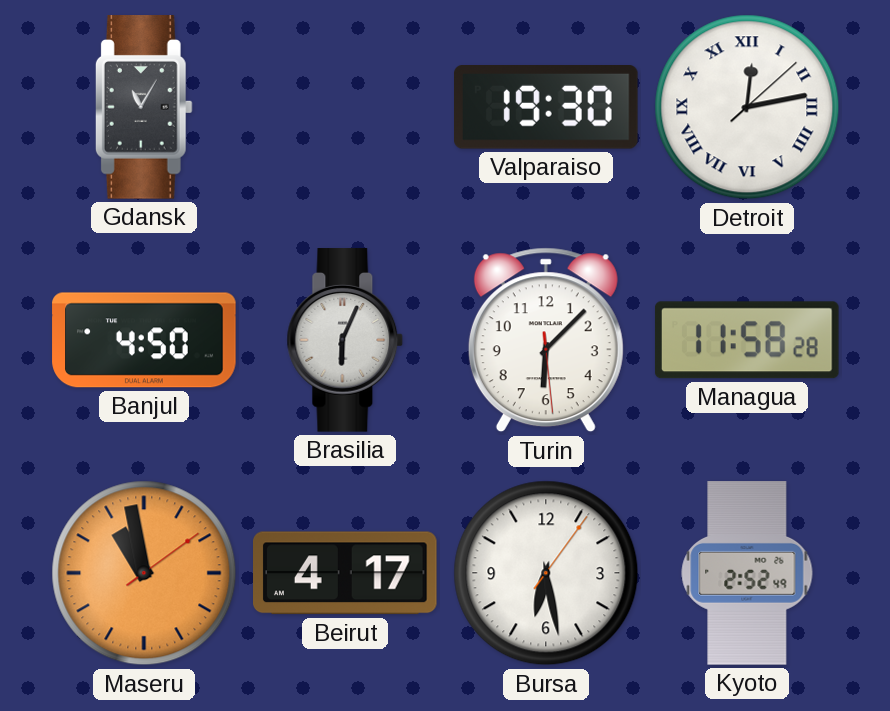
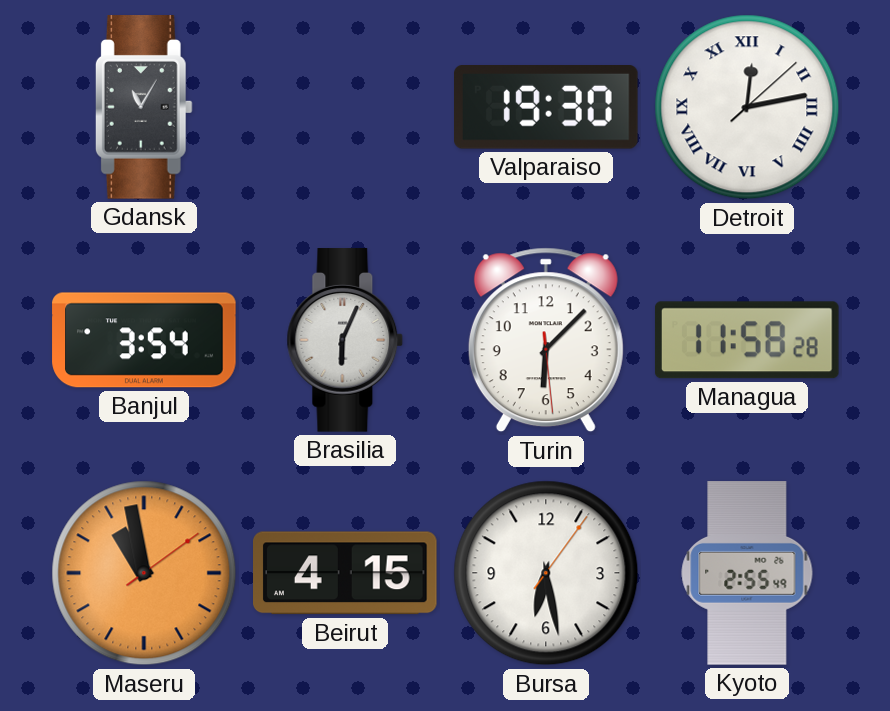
Banjul: 4:50 -> 3:54 (144, 340)
Beirut: 4:17 -> 4:15 (346, 573)
Kyoto: 2:52 -> 2:55 (747, 573)
